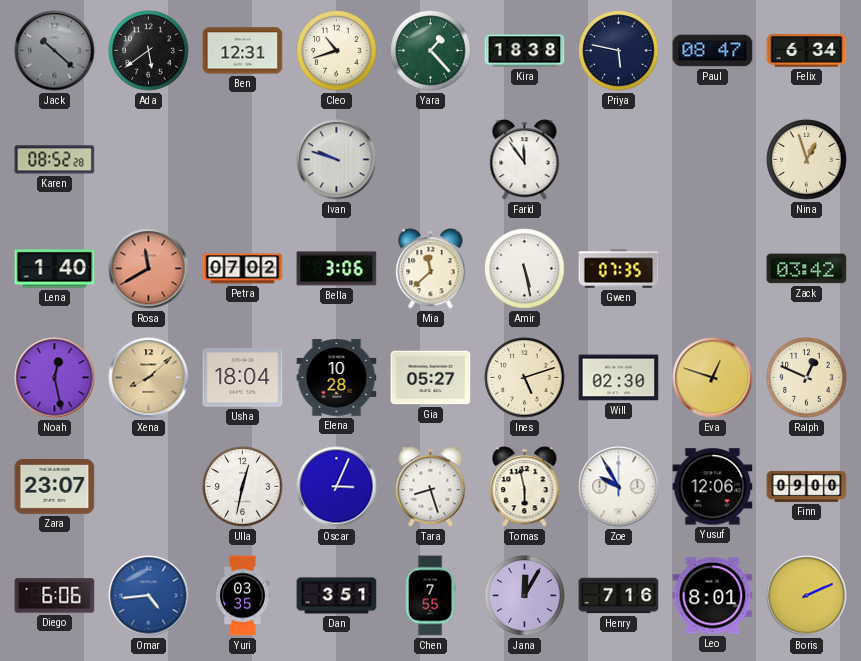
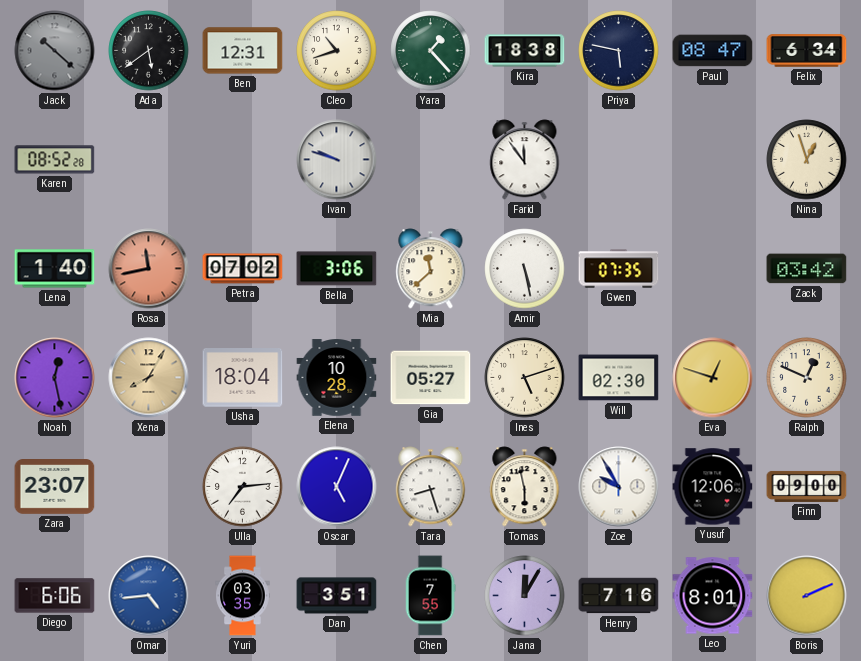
Rosa: 11:40 -> 11:43 (149, 269)
Xena: 8:08 -> 8:05 (149, 378)
Ulla: 12:32 -> 7:14 (243, 487)
Oscar: 3:04 -> 5:04 (337, 487)
